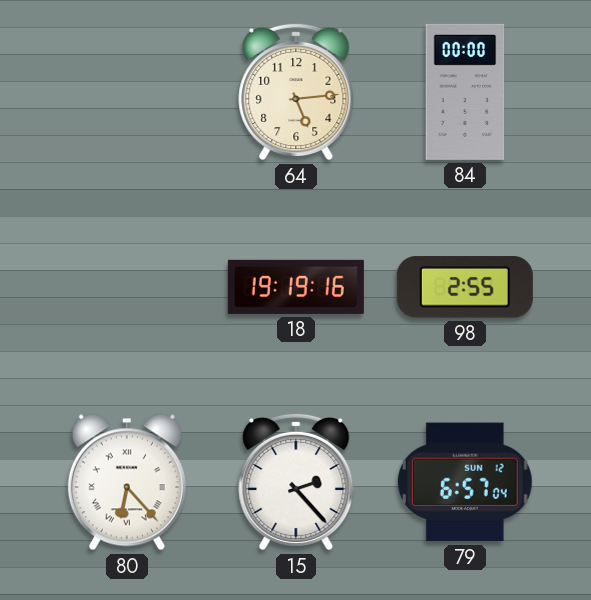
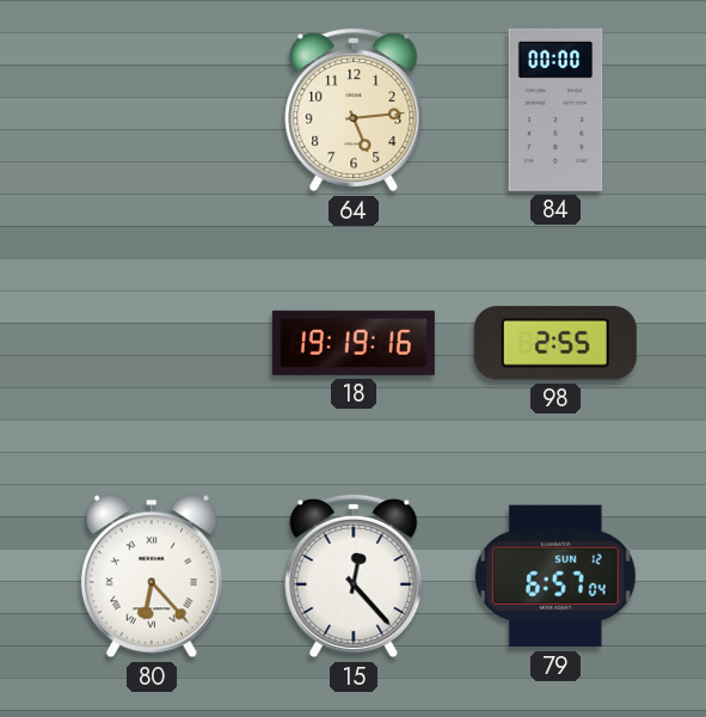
15: 2:23 -> 12:23 (354, 576)
